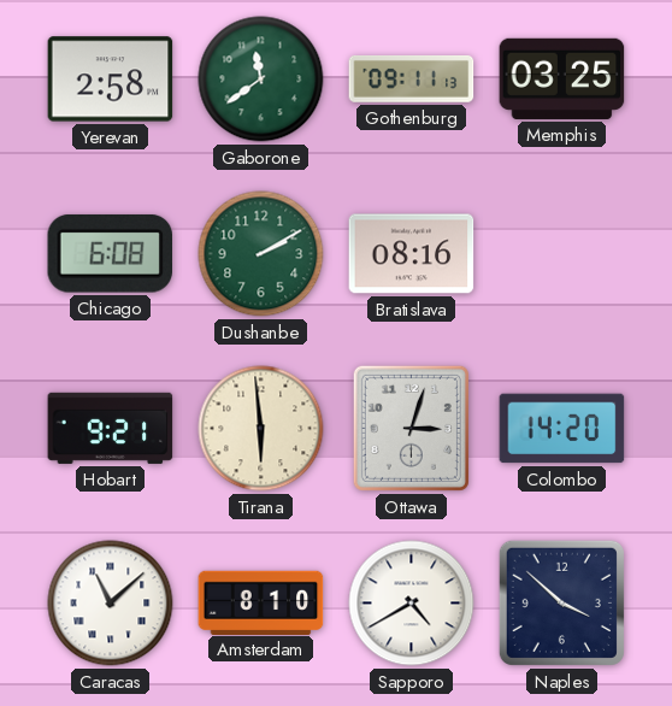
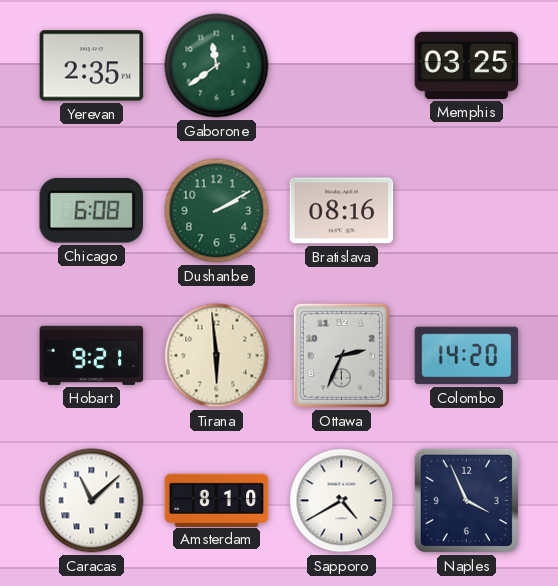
Yerevan: 2:58 -> 2:35 (92, 66)
Gothenburg: 09:11 -> none (412, 78)
Ottawa: 3:03 -> 2:34 (341, 355)
Naples: 3:52 -> 3:56 (466, 500)
